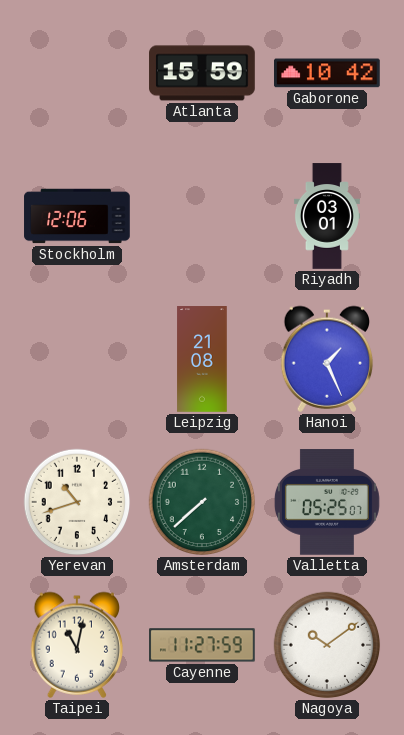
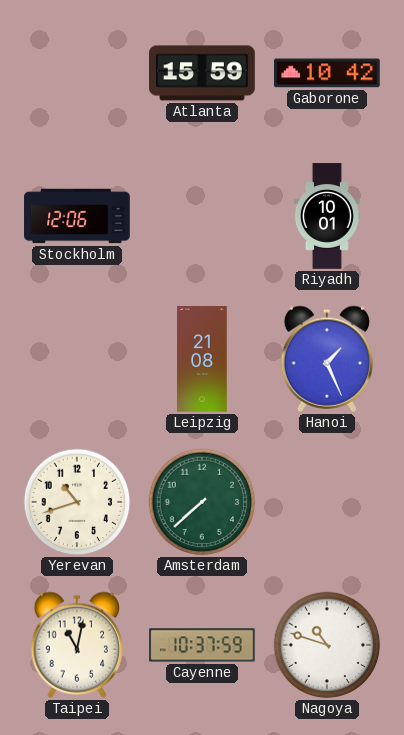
Riyadh: 03:01 -> 10:01 (327, 216)
Valletta: 05:25 -> none (327, 502)
Cayenne: 11:27 -> 10:37 (202, 645)
Nagoya: 10:09 -> 10:48 (327, 645)
